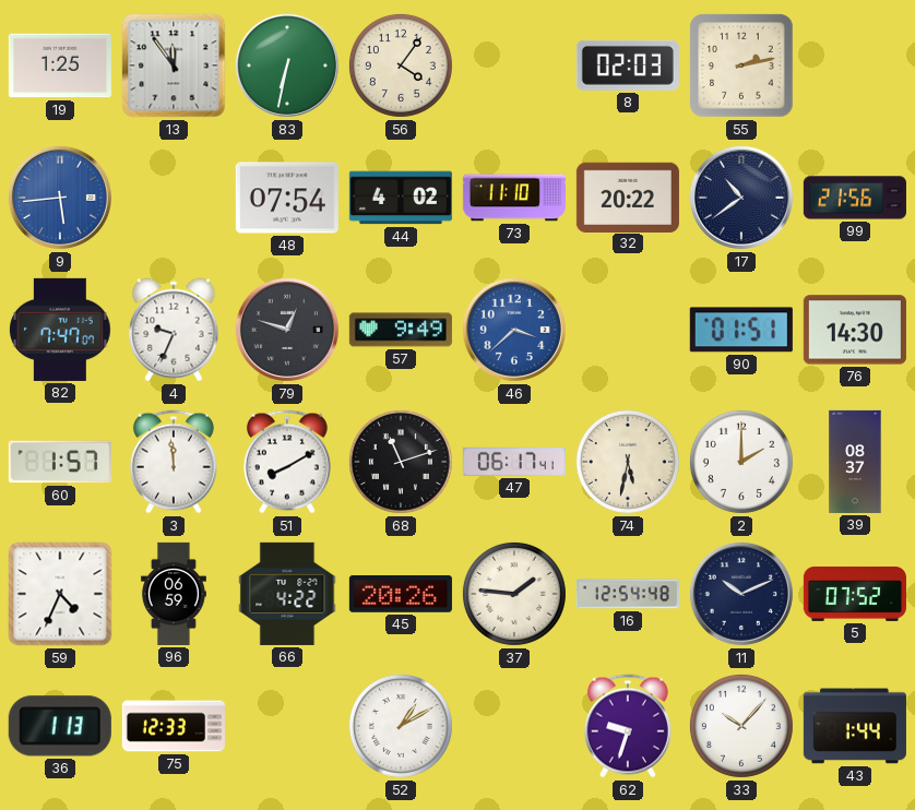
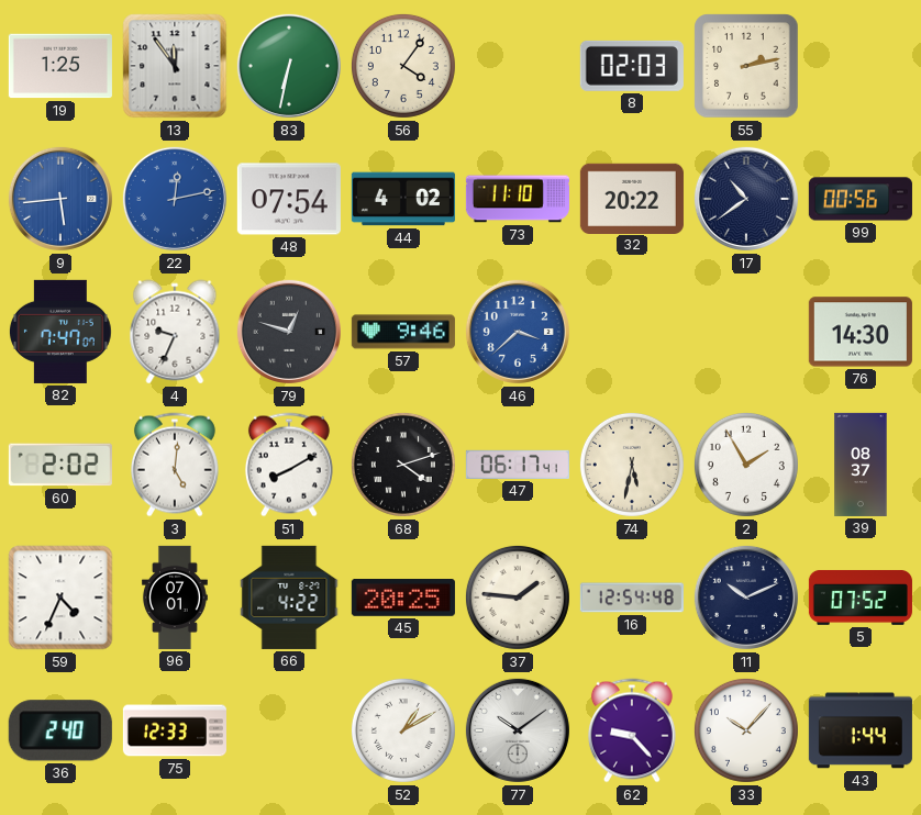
22: none -> 12:13 (175, 199)
99: 21:56 -> 00:56 (861, 199)
57: 9:49 -> 9:46 (403, 332)
90: 01:51 -> none (741, 330)
60: 1:57 -> 2:02 (60, 465)
3: 11:59 -> 5:01 (175, 465)
68: 11:12 -> 4:12 (403, 465)
2: 2:00 -> 1:55 (746, 465)
96: 06:59 -> 07:01 (175, 598)
45: 20:26 -> 20:25 (403, 599)
36: 1:13 -> 2:40 (60, 730)
77: none -> 10:09 (518, 730)
62: 9:33 -> 9:23 (632, 730)
